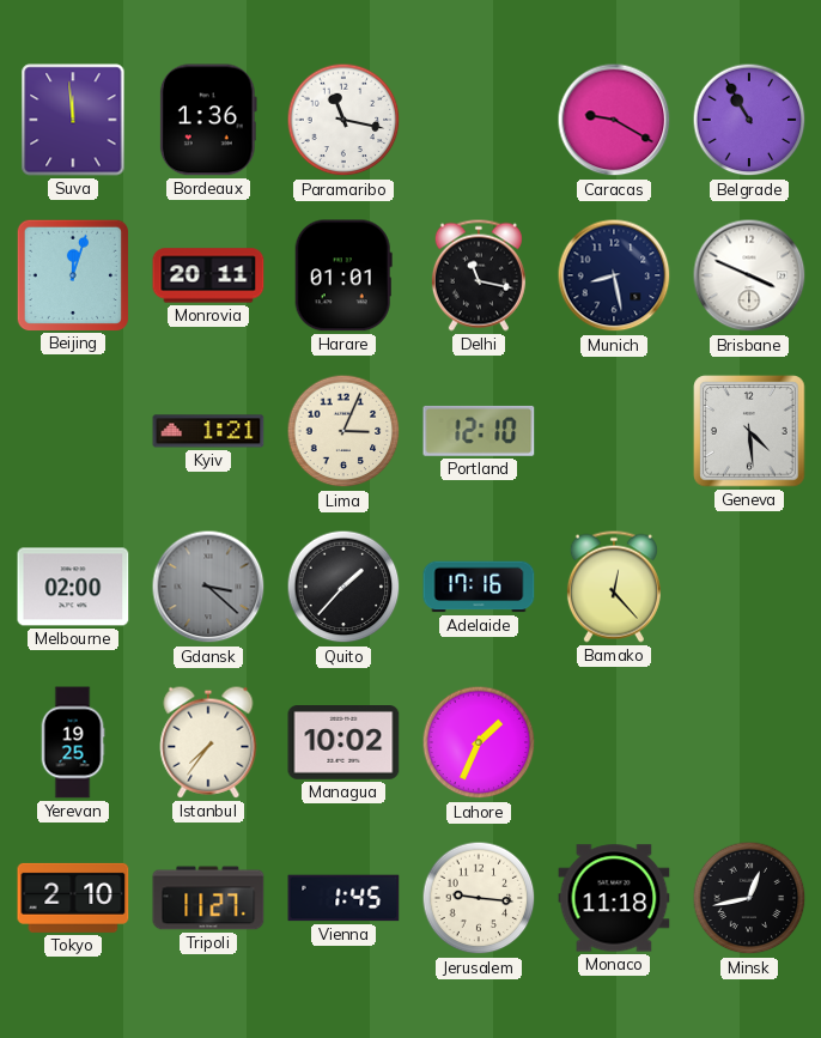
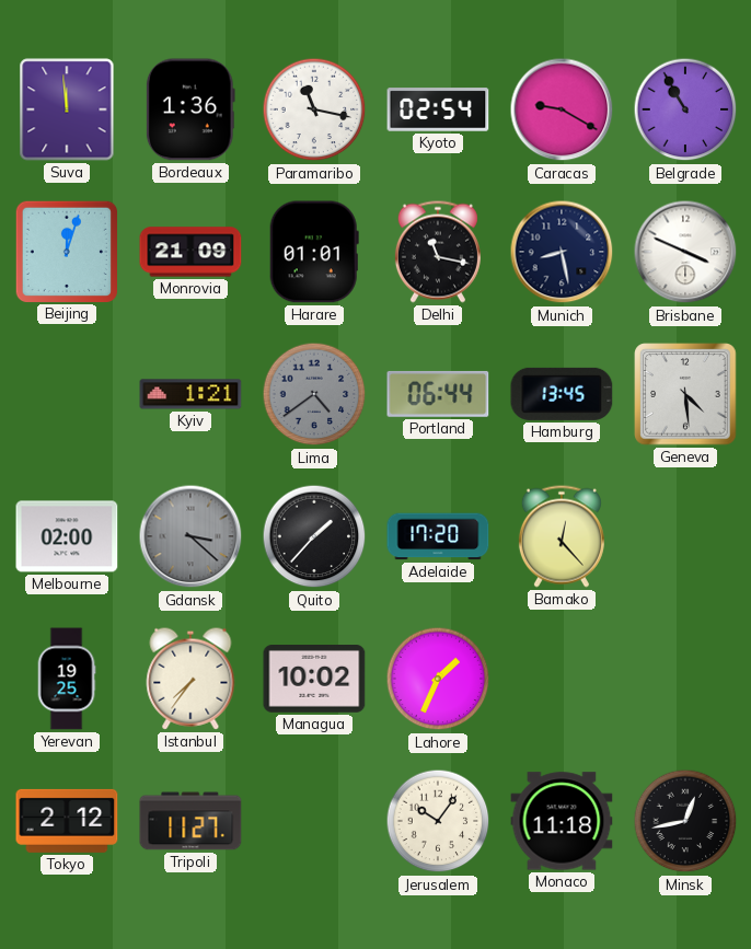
Kyoto: none -> 02:54 (438, 109)
Monrovia: 20:11 -> 21:09 (190, 252)
Lima: 3:04 -> 4:39 (314, 394)
Lima dial: cream -> grey (314, 394)
Portland: 12:10 -> 06:44 (438, 394)
Hamburg: none -> 13:45 (562, 394)
Adelaide: 17:16 -> 17:20 (438, 536)
Tokyo: 2:10 -> 2:12 (67, 821)
Vienna: 1:45 -> none (343, 898)
Jerusalem: 9:16 -> 10:06 (438, 821)
